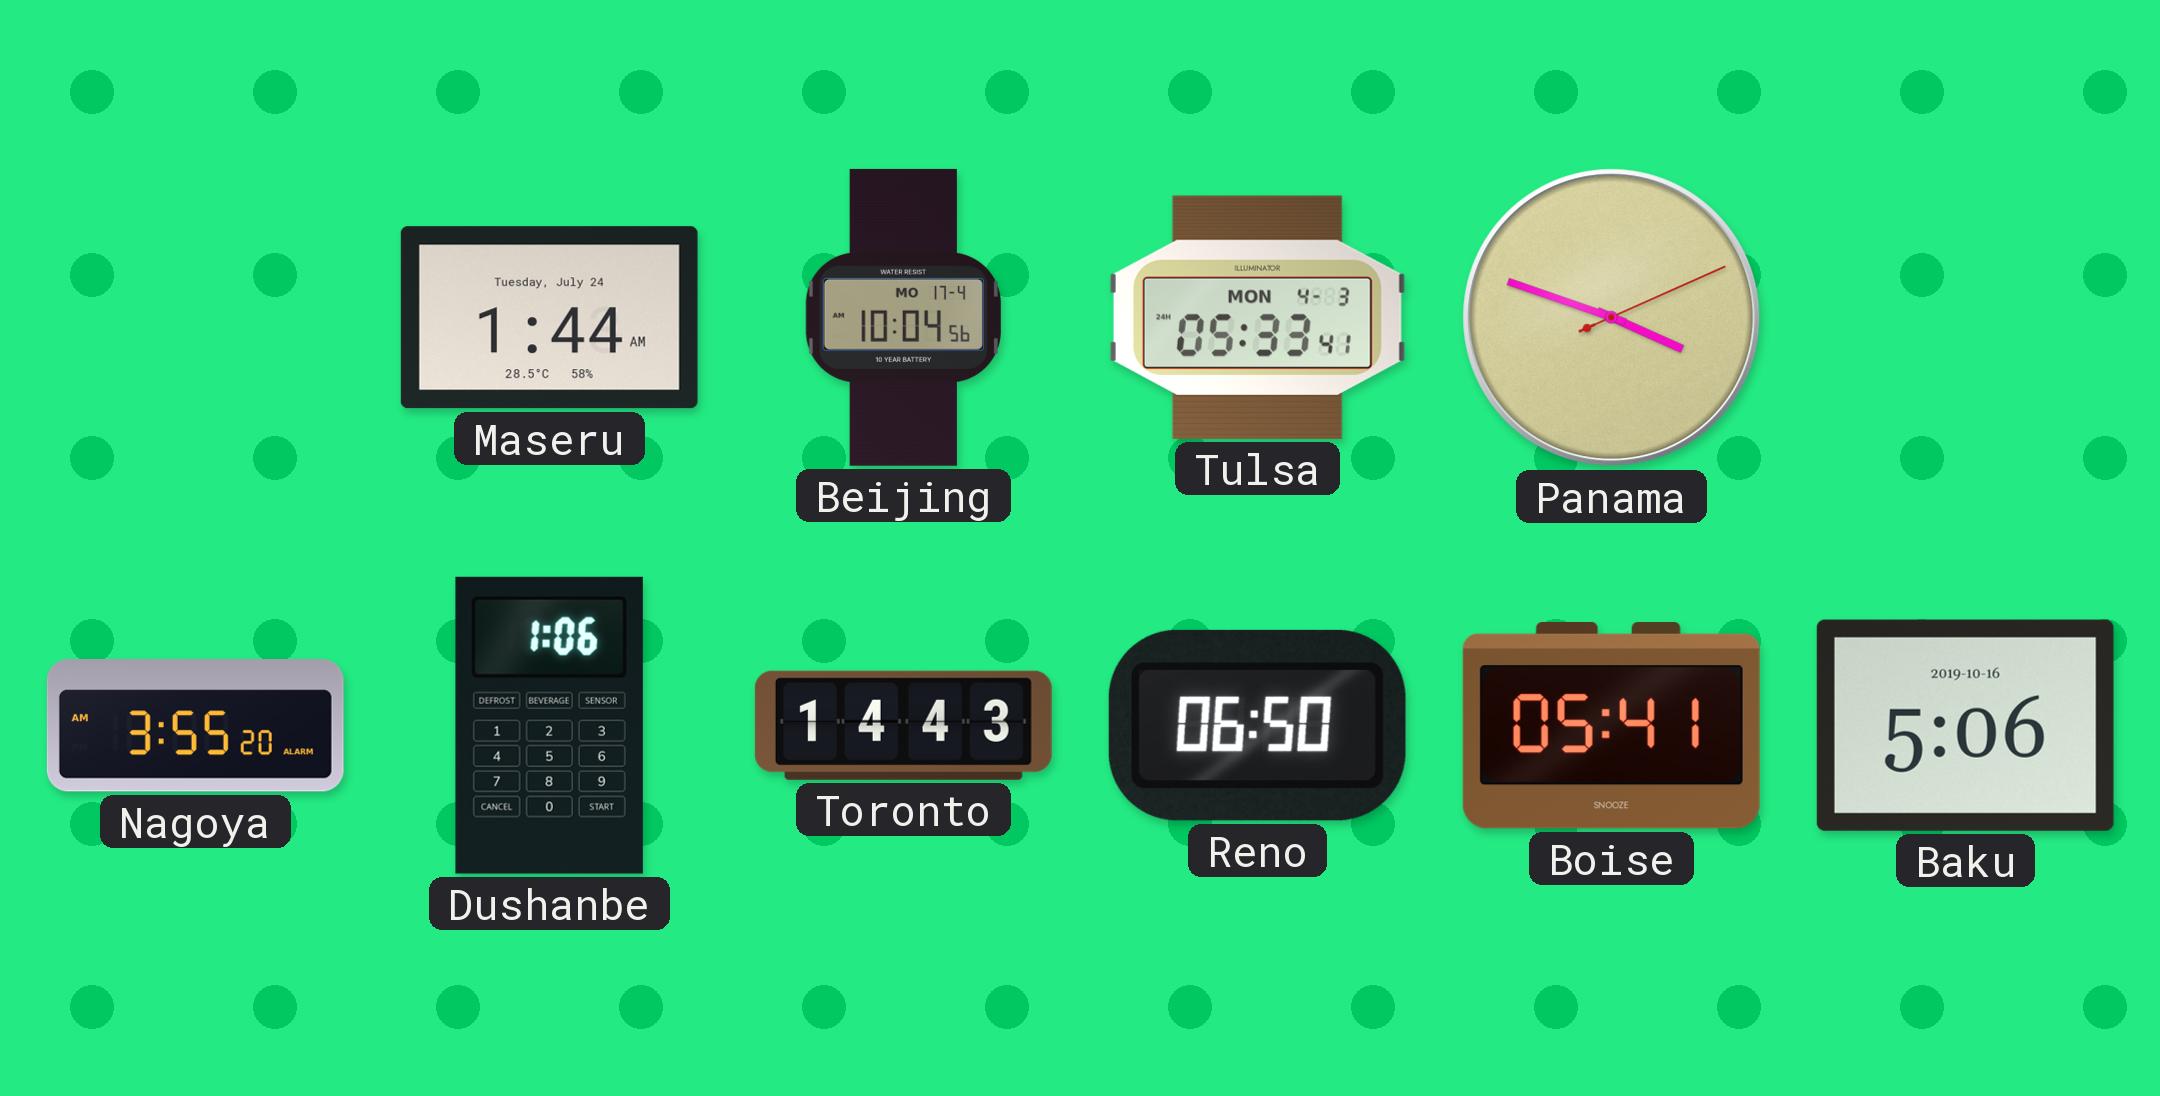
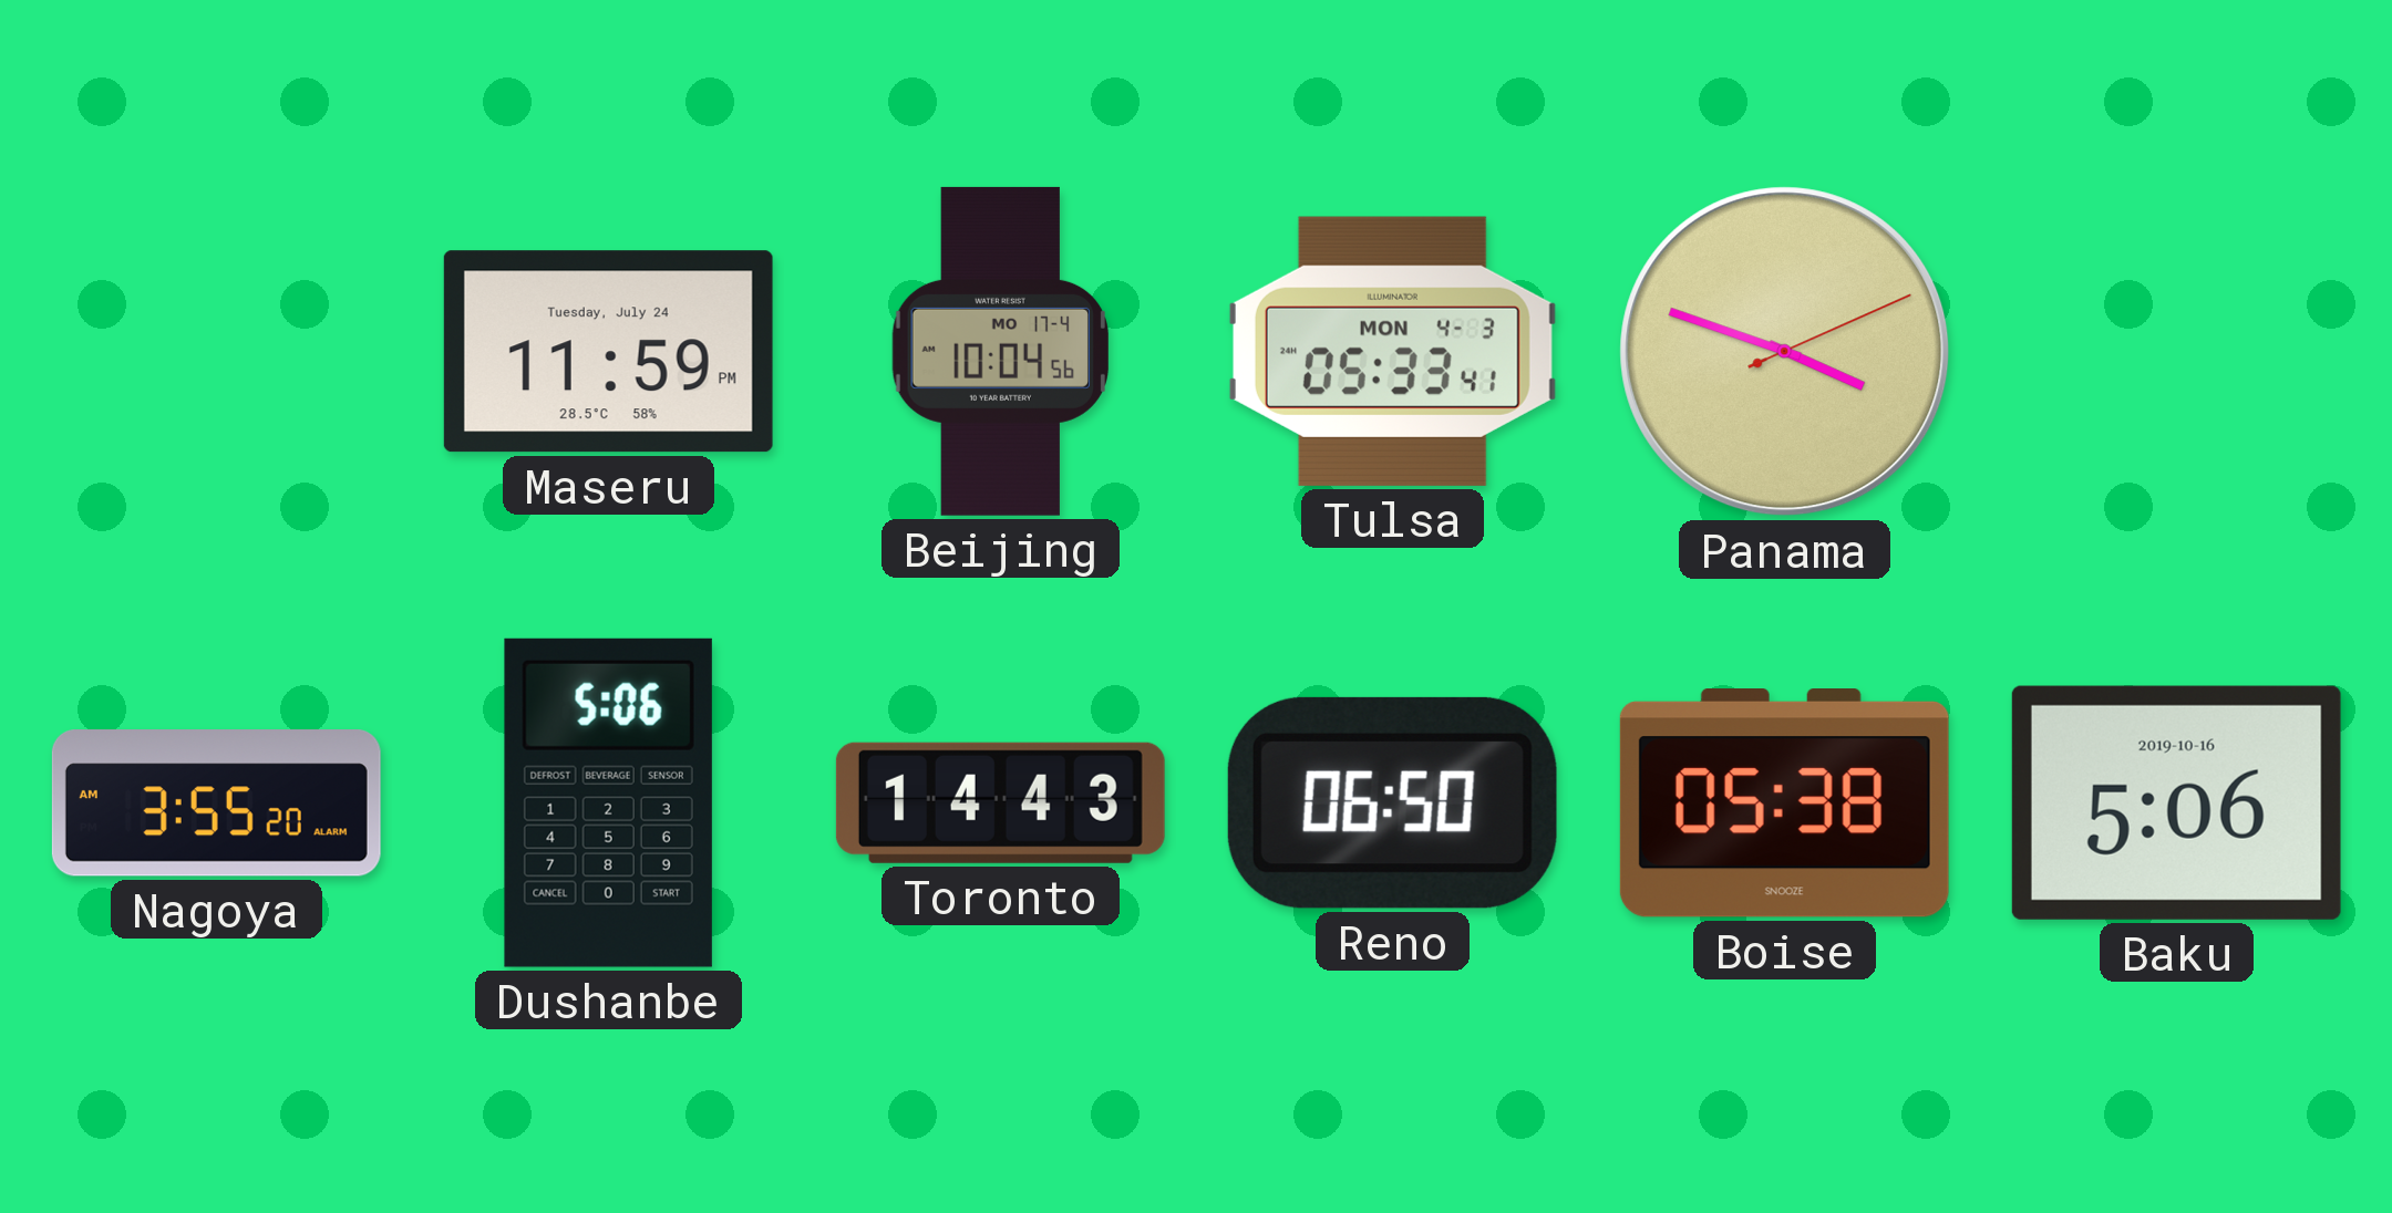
Maseru: 1:44 -> 11:59 (608, 352)
Dushanbe: 1:06 -> 5:06 (608, 802)
Boise: 05:41 -> 05:38 (1784, 804)
